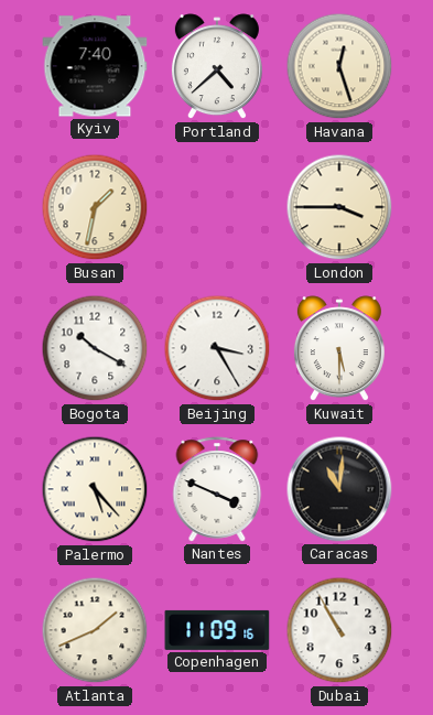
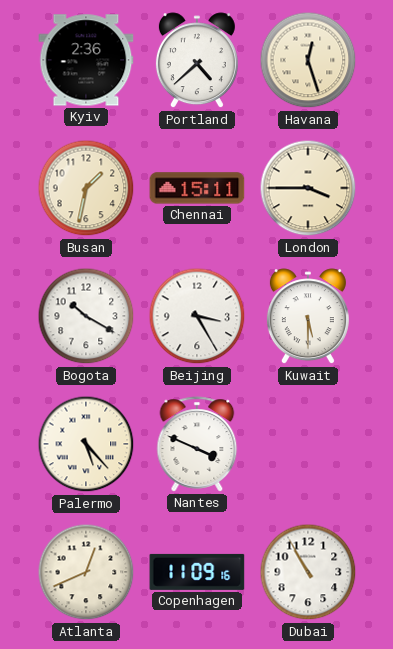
Kyiv: 7:40 -> 2:36 (86, 60)
Chennai: none -> 15:11 (197, 188)
Caracas: 11:01 -> none (339, 489)
Atlanta: 1:41 -> 12:41 (86, 572)
